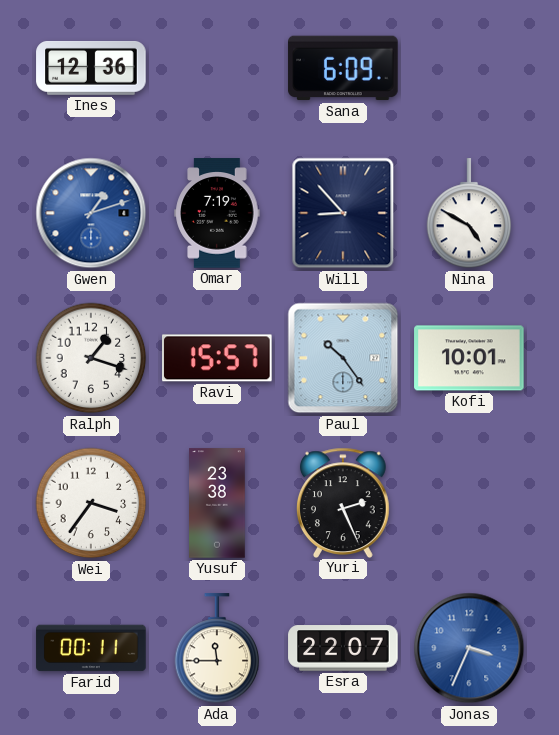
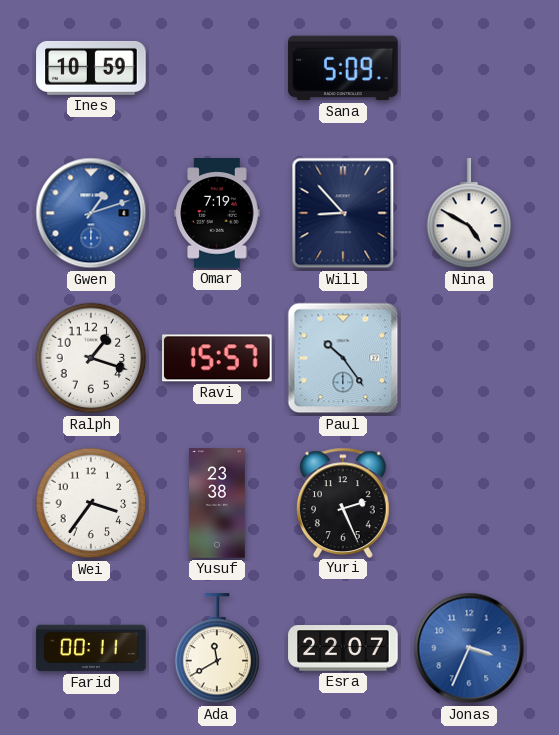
Ines: 12:36 -> 10:59 (91, 68)
Sana: 6:09 -> 5:09 (343, 68)
Kofi: 10:01 -> none (469, 358)
Ada: 11:45 -> 11:40 (217, 649)
